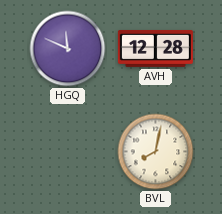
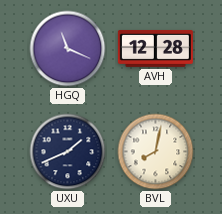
HGQ: 11:49 -> 11:19 (68, 49)
UXU: none -> 1:41 (68, 152)
